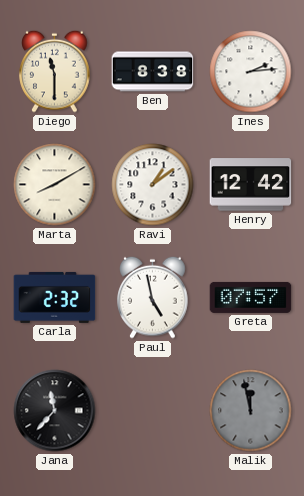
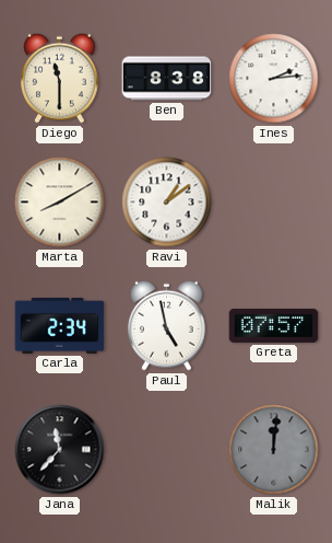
Henry: 12:42 -> none (251, 185)
Carla: 2:32 -> 2:34 (60, 325)
Malik: 11:58 -> 12:01 (274, 450)
